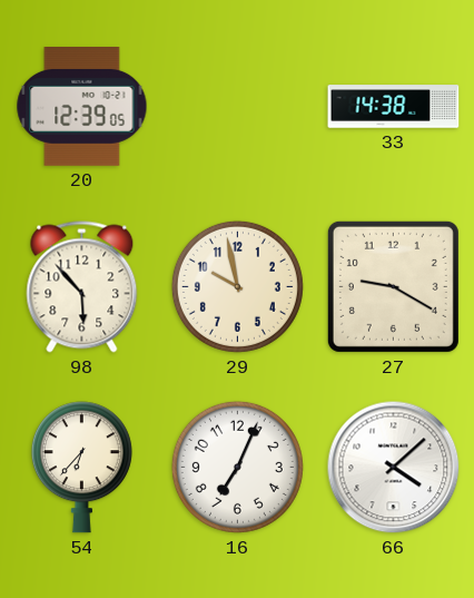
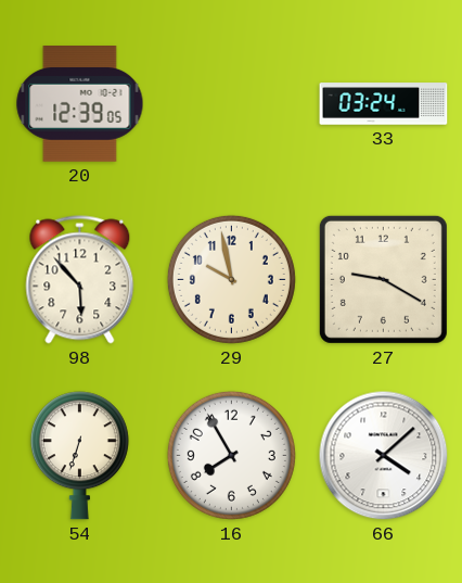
33: 14:38 -> 03:24 (384, 104)
54: 6:37 -> 6:33 (79, 456)
16: 7:04 -> 7:55 (231, 455)
